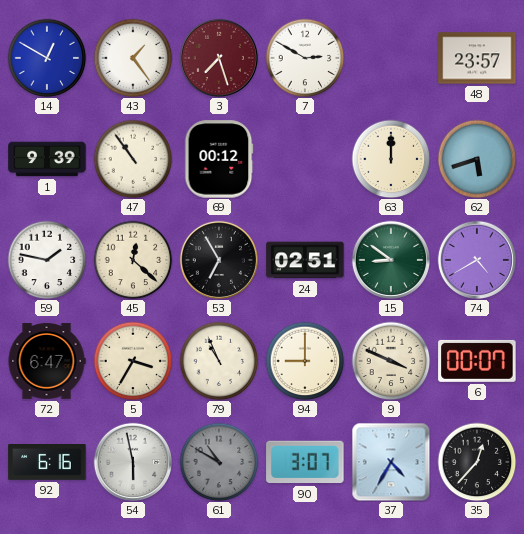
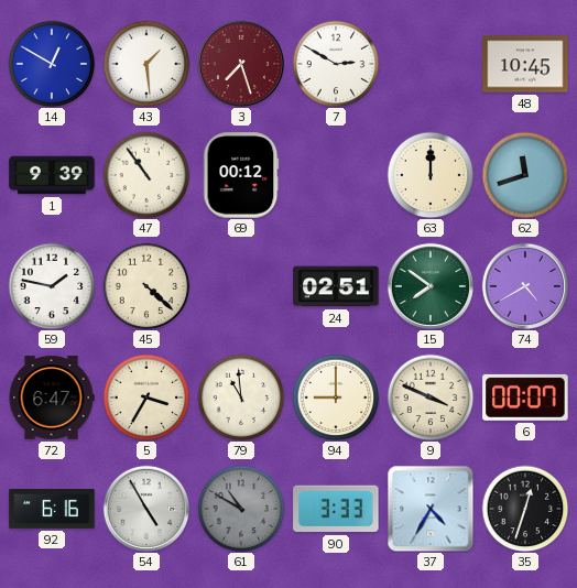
43: 1:24 -> 1:29 (146, 64)
48: 23:57 -> 10:45 (525, 64)
62: 5:42 -> 11:42 (525, 175)
45: 12:22 -> 4:22 (146, 286)
53: 6:55 -> none (218, 259)
15: 8:51 -> 7:51 (429, 285)
79: 10:56 -> 10:59 (241, 398)
54: 5:58 -> 4:55 (145, 508)
90: 3:07 -> 3:33 (336, 509)
35: 12:37 -> 12:33 (525, 509)
